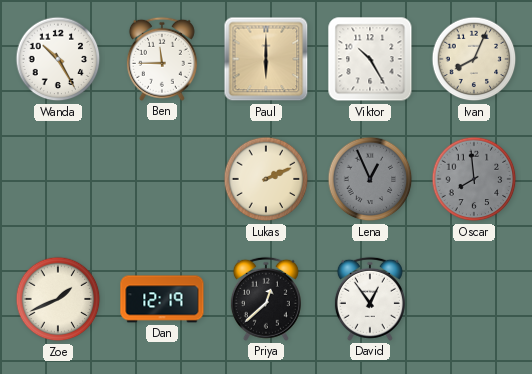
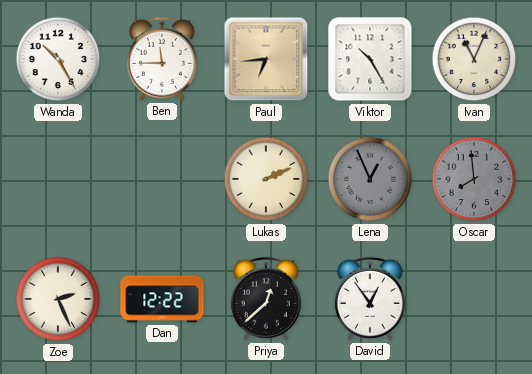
Paul: 6:00 -> 6:44 (266, 59)
Ivan: 8:04 -> 11:04 (474, 59)
Zoe: 1:41 -> 2:26 (58, 299)
Dan: 12:19 -> 12:22 (162, 299)
